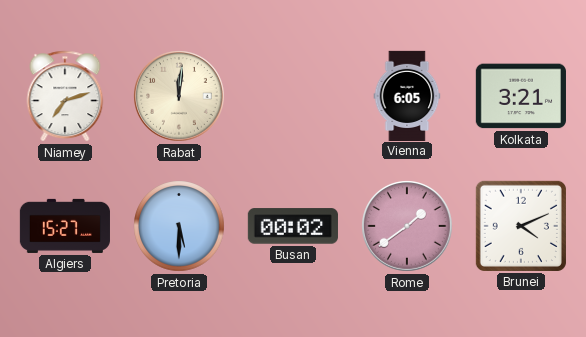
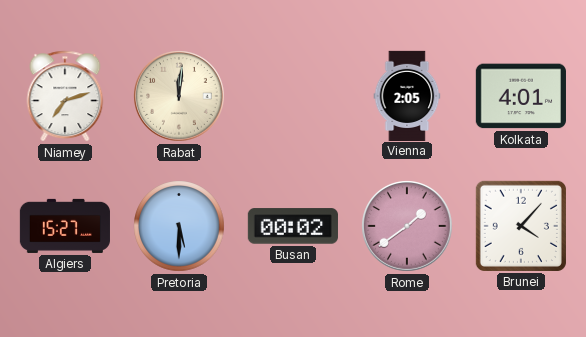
Vienna: 6:05 -> 2:05 (407, 95)
Kolkata: 3:21 -> 4:01 (521, 96)
Brunei: 4:11 -> 4:07 (521, 226)
